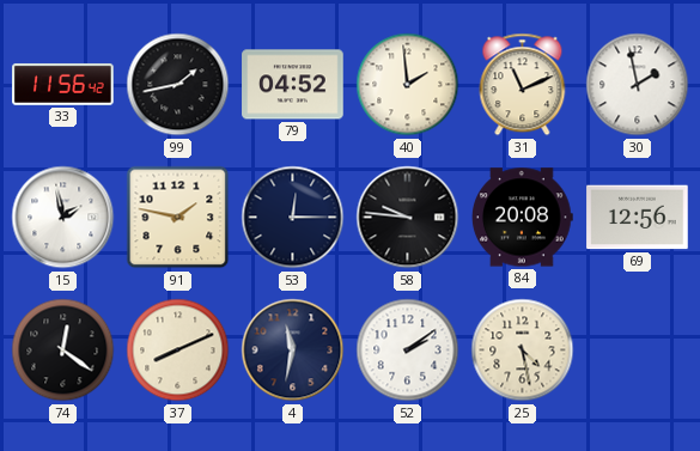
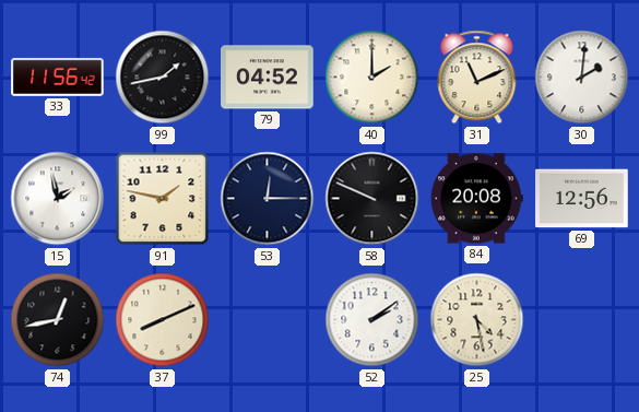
40: 1:59 -> 2:00 (372, 78)
30: 1:58 -> 2:01 (582, 78)
58: 9:46 -> 9:49 (372, 199)
74: 12:21 -> 12:43 (58, 320)
4: 11:32 -> none (293, 351)
